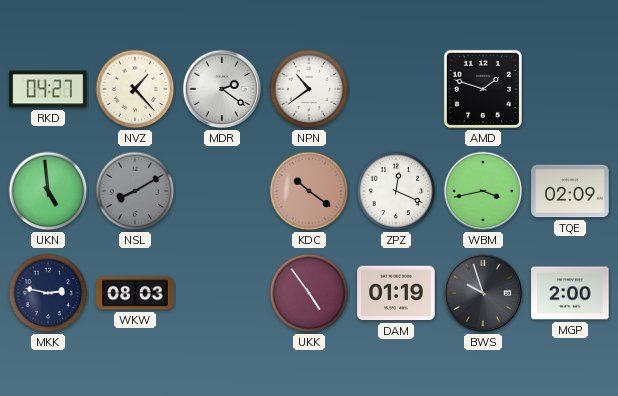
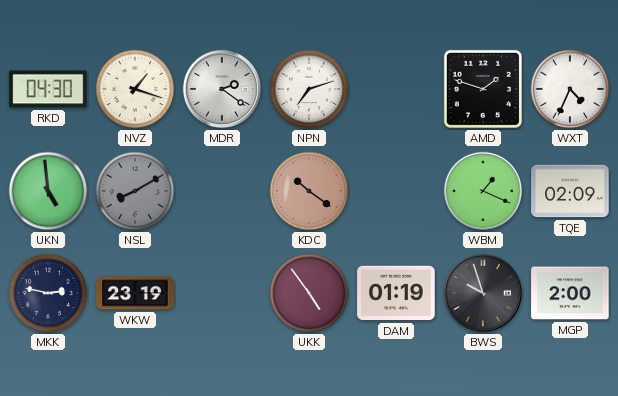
RKD: 04:27 -> 04:30 (48, 89)
NVZ: 1:23 -> 1:18 (135, 89)
NPN: 10:39 -> 7:12 (309, 89)
WXT: none -> 4:34 (570, 89)
ZPZ: 12:19 -> none (396, 191)
WBM: 3:43 -> 1:19 (483, 191)
WKW: 08:03 -> 23:19 (135, 293)
